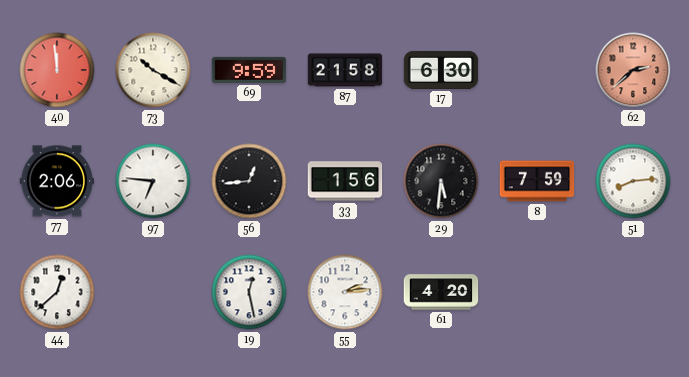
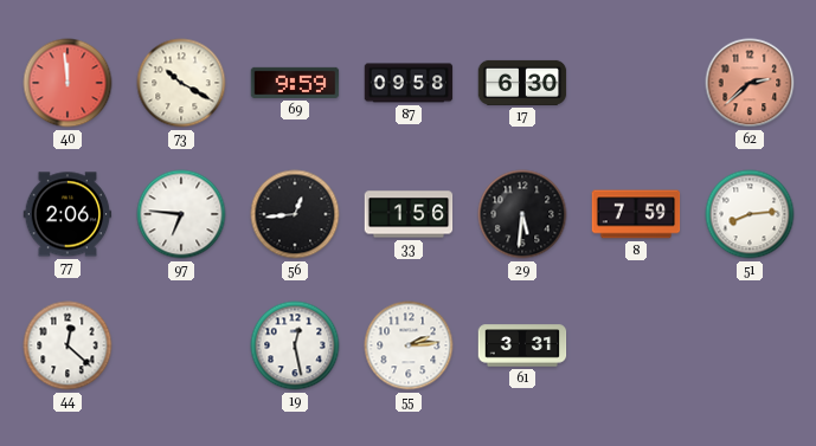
87: 21:58 -> 09:58 (409, 83)
44: 12:38 -> 12:22 (68, 345)
61: 4:20 -> 3:31 (522, 345)
